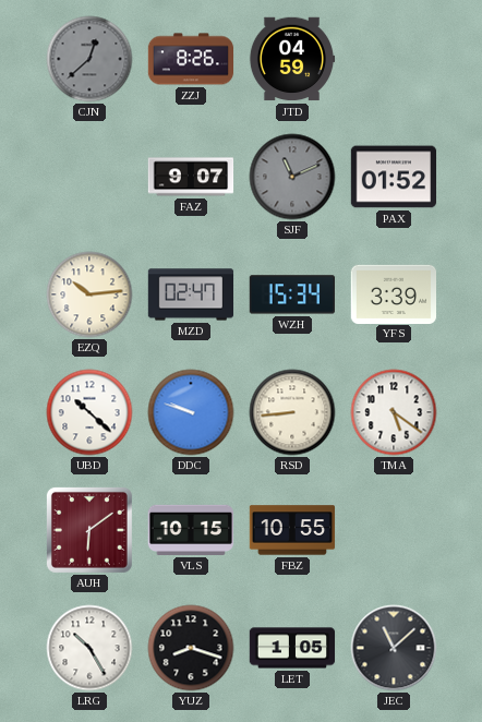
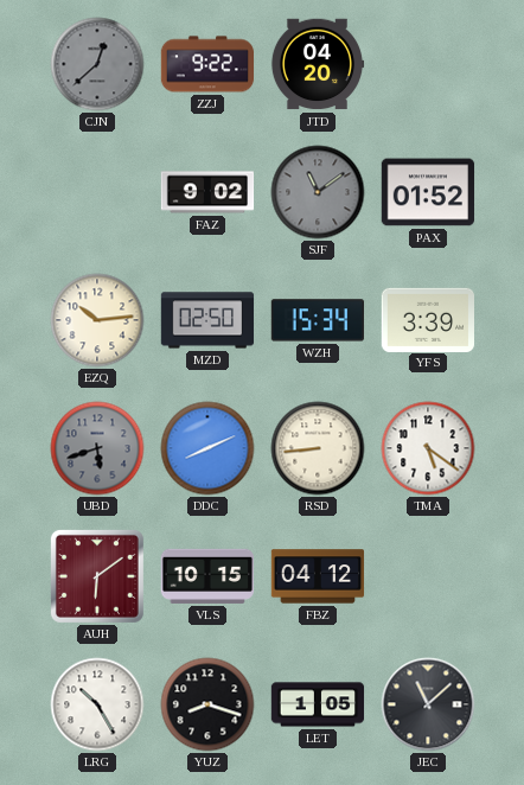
ZZJ: 8:26 -> 9:22 (207, 64)
JTD: 04:59 -> 04:20 (318, 64)
FAZ: 9:07 -> 9:02 (207, 192)
SJF: 11:11 -> 11:09 (318, 192)
MZD: 02:47 -> 02:50 (207, 320)
UBD: 10:22 -> 5:42 (97, 448)
UBD dial: white -> grey (97, 448)
DDC: 9:48 -> 8:11 (207, 448)
FBZ: 10:55 -> 04:12 (318, 576)
